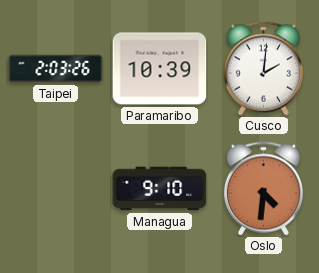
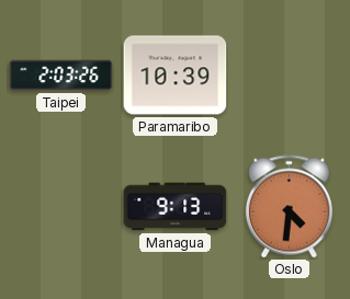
Cusco: 2:01 -> none (263, 69)
Managua: 9:10 -> 9:13 (176, 207)
